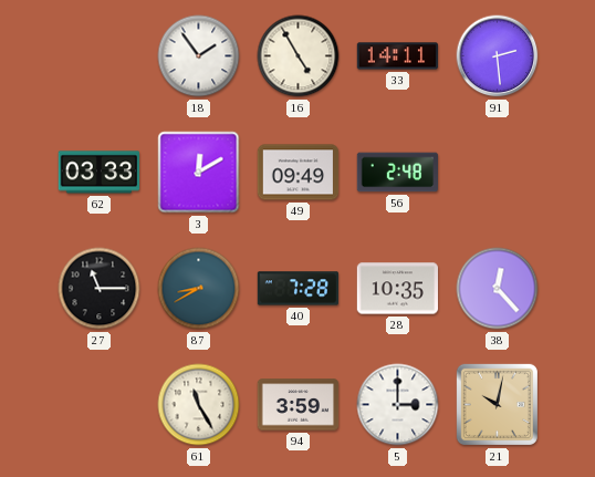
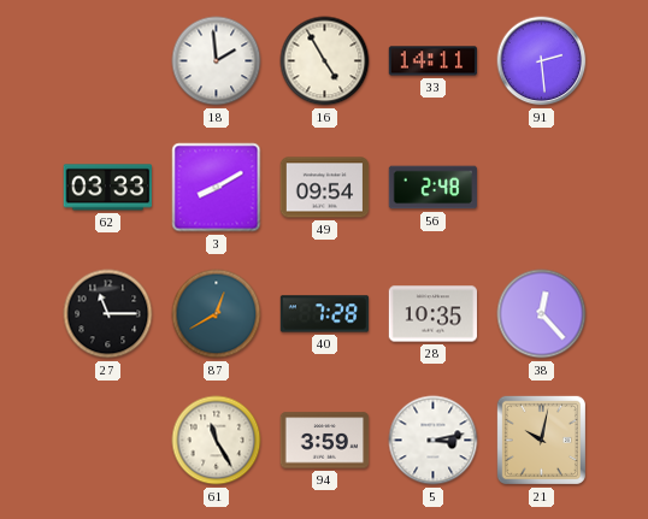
18: 1:54 -> 1:59 (217, 61)
3: 12:10 -> 8:10 (217, 188)
49: 09:49 -> 09:54 (325, 188)
87: 8:40 -> 12:40 (217, 314)
5: 3:00 -> 3:13 (434, 441)
